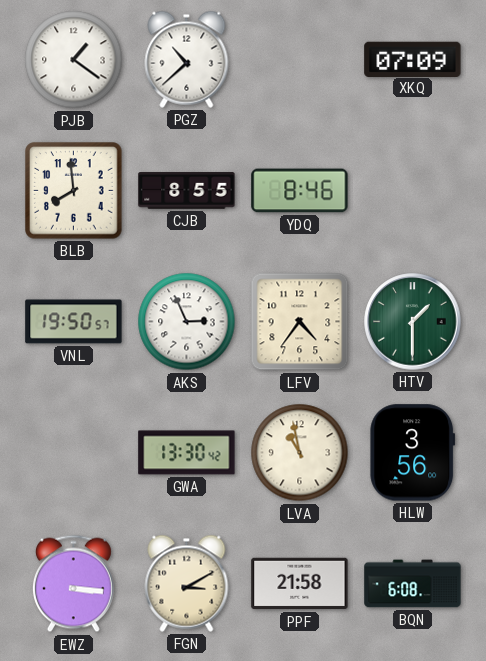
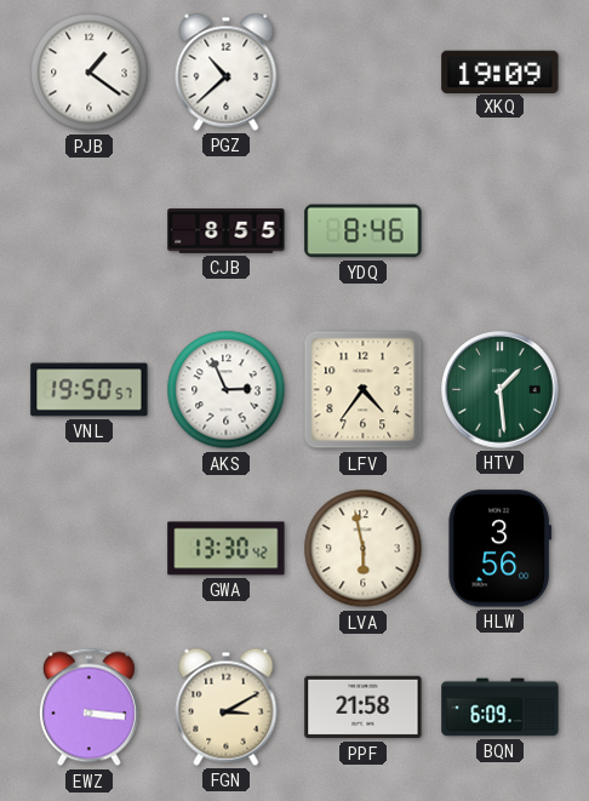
XKQ: 07:09 -> 19:09 (501, 71)
BLB: 7:59 -> none (74, 191)
HTV: 1:30 -> 1:29 (501, 390)
LVA: 10:58 -> 5:58 (364, 549)
BQN: 6:08 -> 6:09 (501, 708)
